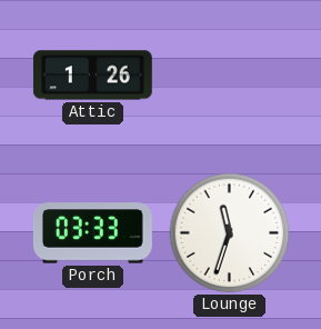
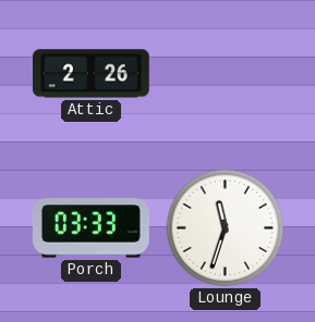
Attic: 1:26 -> 2:26 (90, 74)
